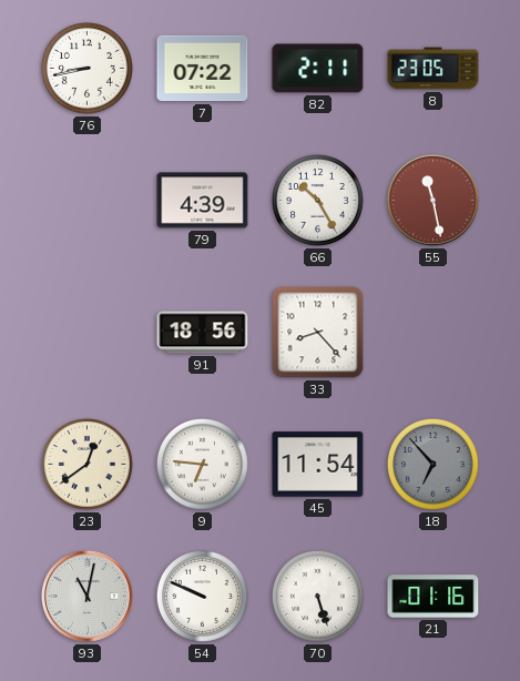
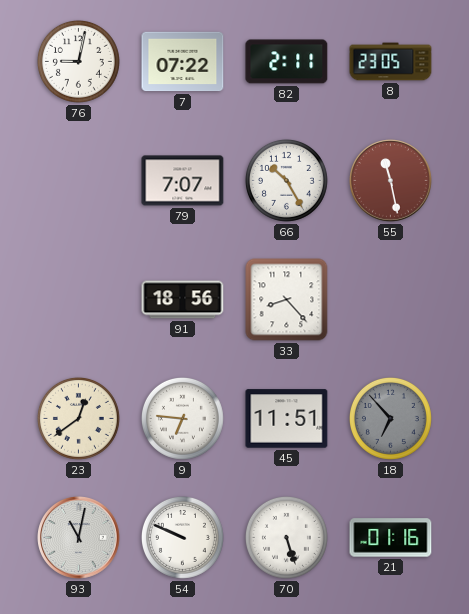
76: 8:43 -> 9:02 (78, 61)
79: 4:39 -> 7:07 (183, 181)
45: 11:54 -> 11:51 (287, 419)
